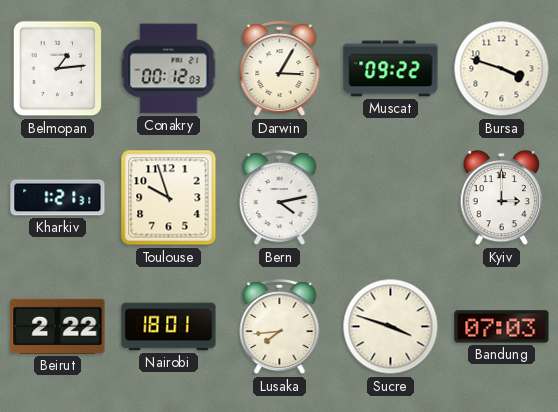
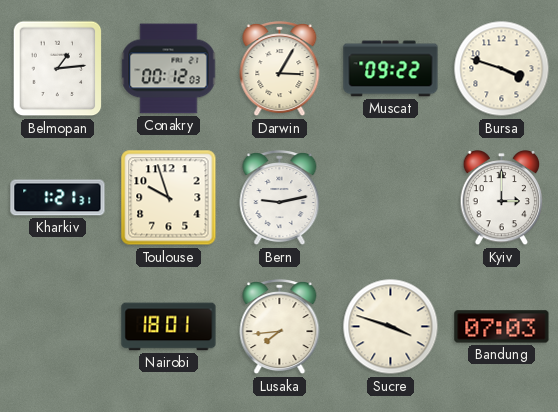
Bern: 4:13 -> 9:13 (280, 199)
Beirut: 2:22 -> none (58, 326)
